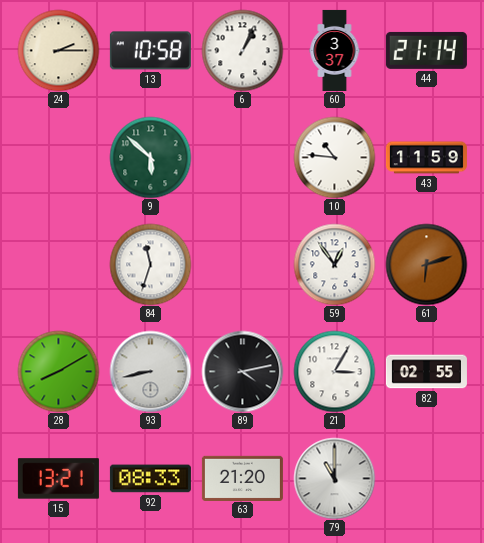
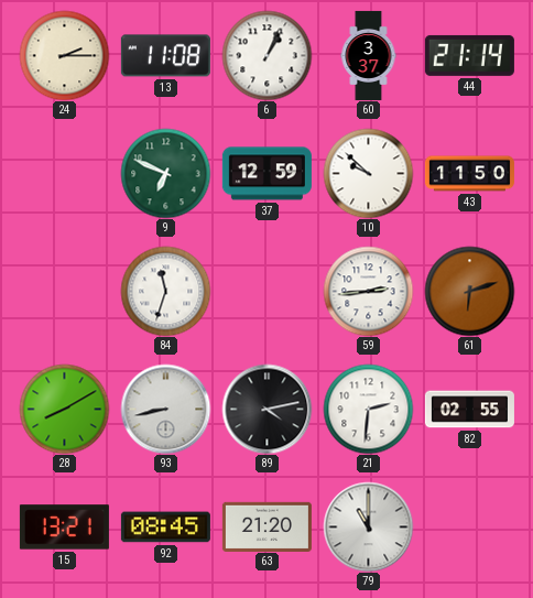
13: 10:58 -> 11:08 (165, 56)
9: 5:52 -> 6:49 (165, 173)
37: none -> 12:59 (266, 174)
10: 10:46 -> 9:52 (368, 173)
43: 11:59 -> 11:50 (469, 174)
59: 12:54 -> 2:44 (368, 291)
21: 3:05 -> 2:31 (368, 409)
92: 08:33 -> 08:45 (165, 528)
